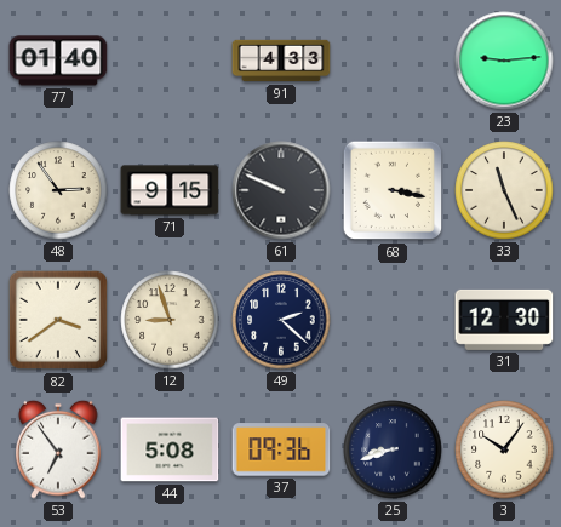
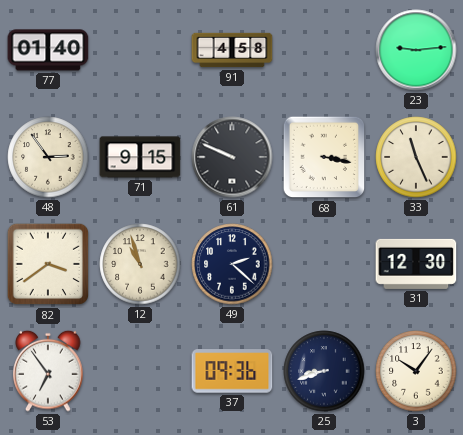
91: 4:33 -> 4:58 (232, 50)
12: 8:57 -> 10:57 (140, 264)
44: 5:08 -> none (170, 449)
